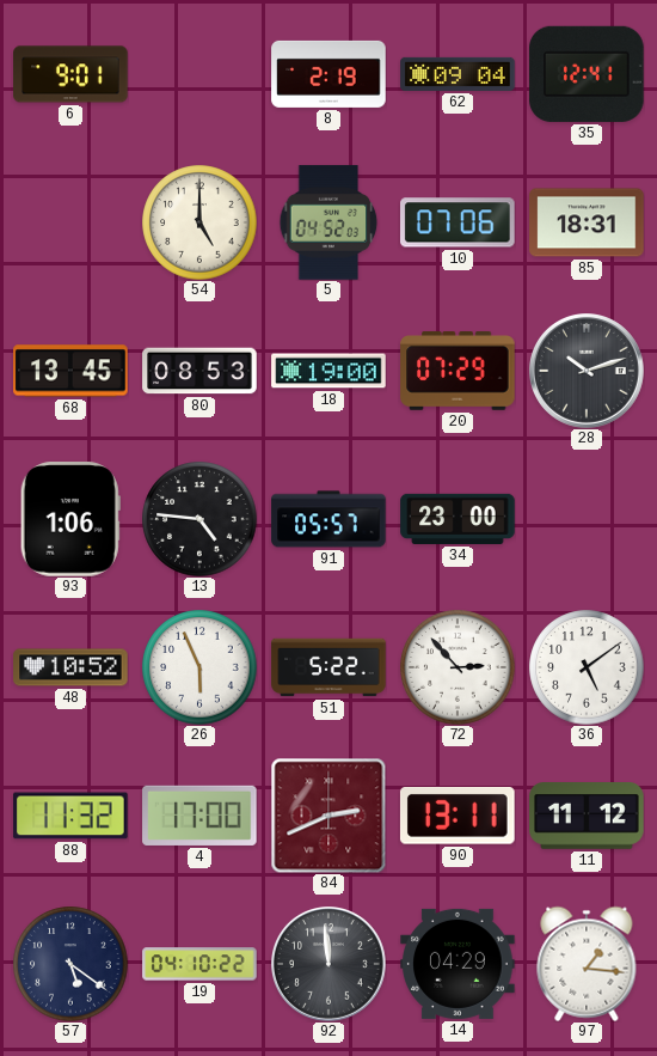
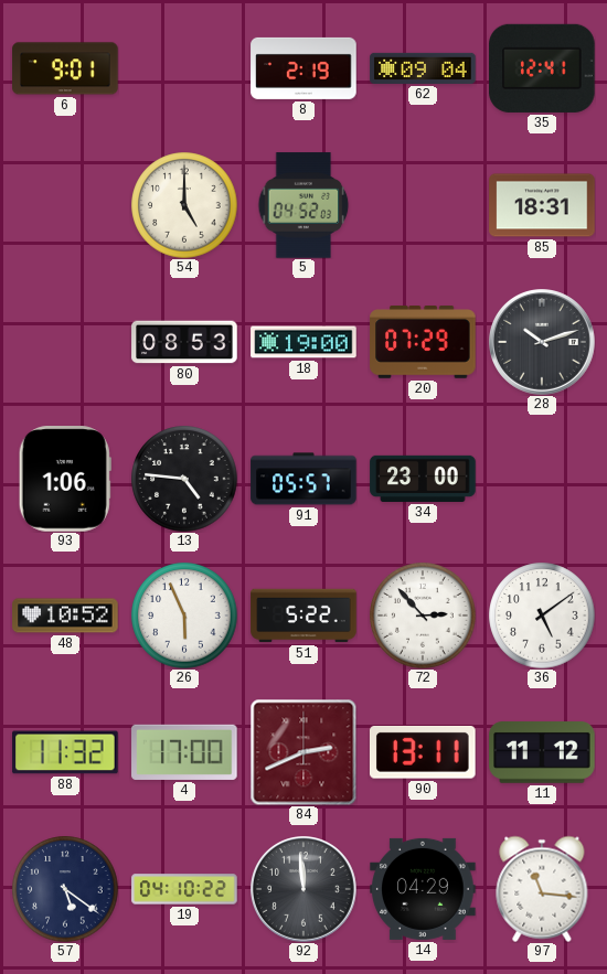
10: 07:06 -> none (459, 222)
68: 13:45 -> none (70, 371)
97: 1:16 -> 11:16 (542, 889)
